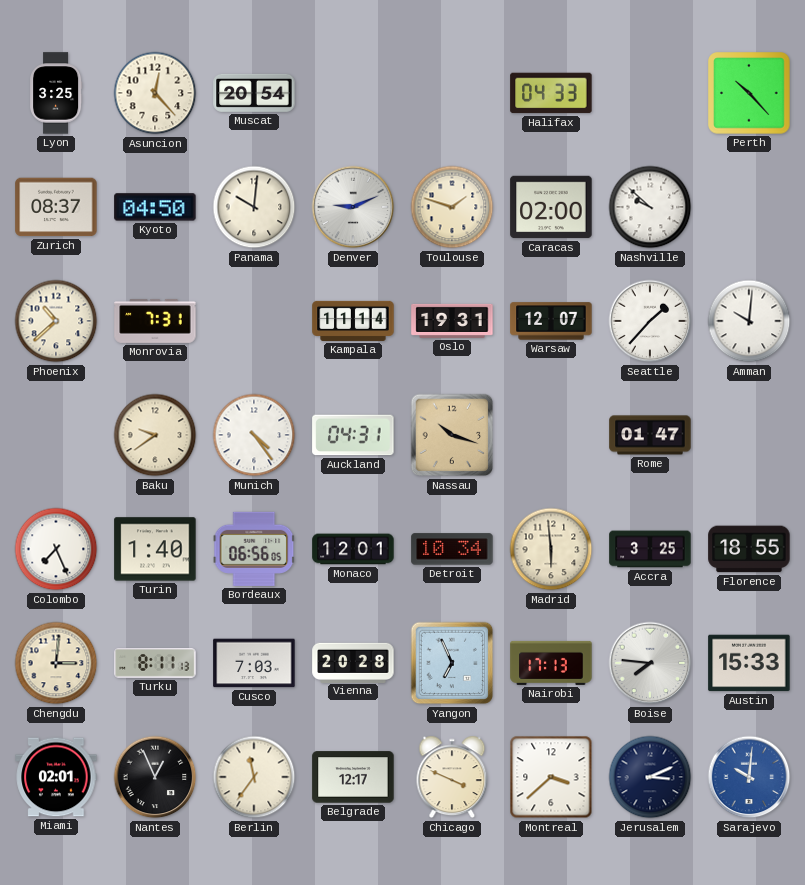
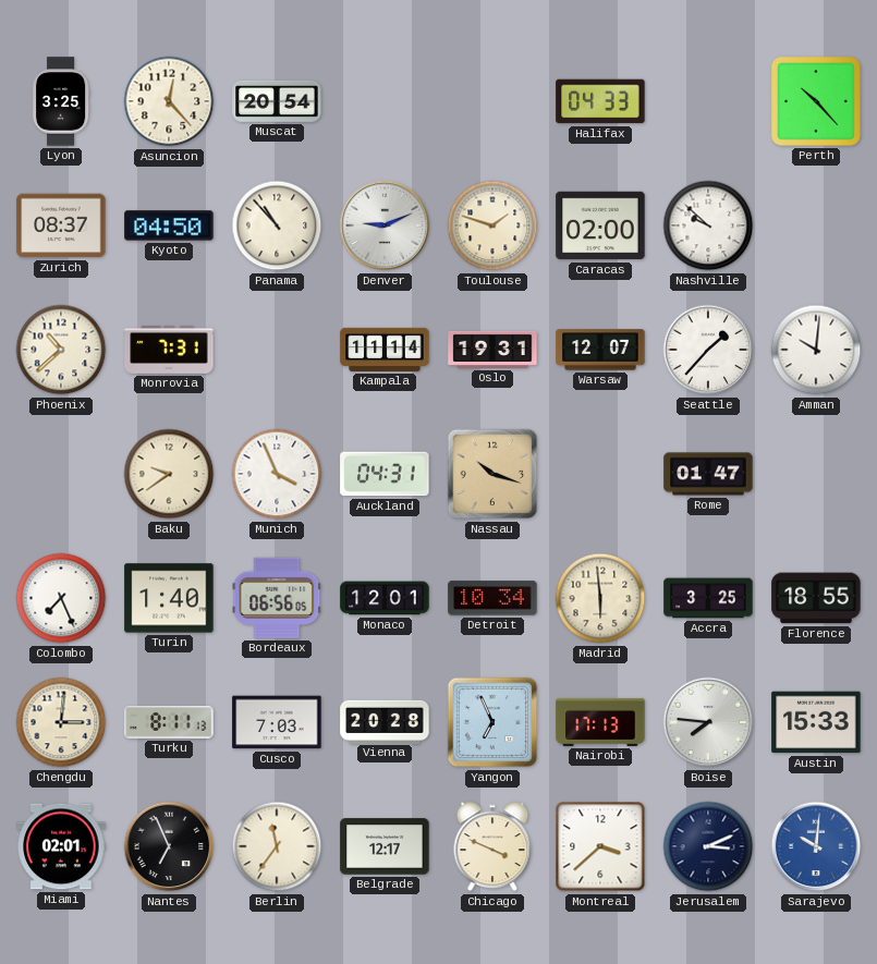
Panama: 10:01 -> 10:53 (277, 225)
Munich: 4:24 -> 3:56 (277, 474)
Nantes: 12:56 -> 6:56 (169, 846)
